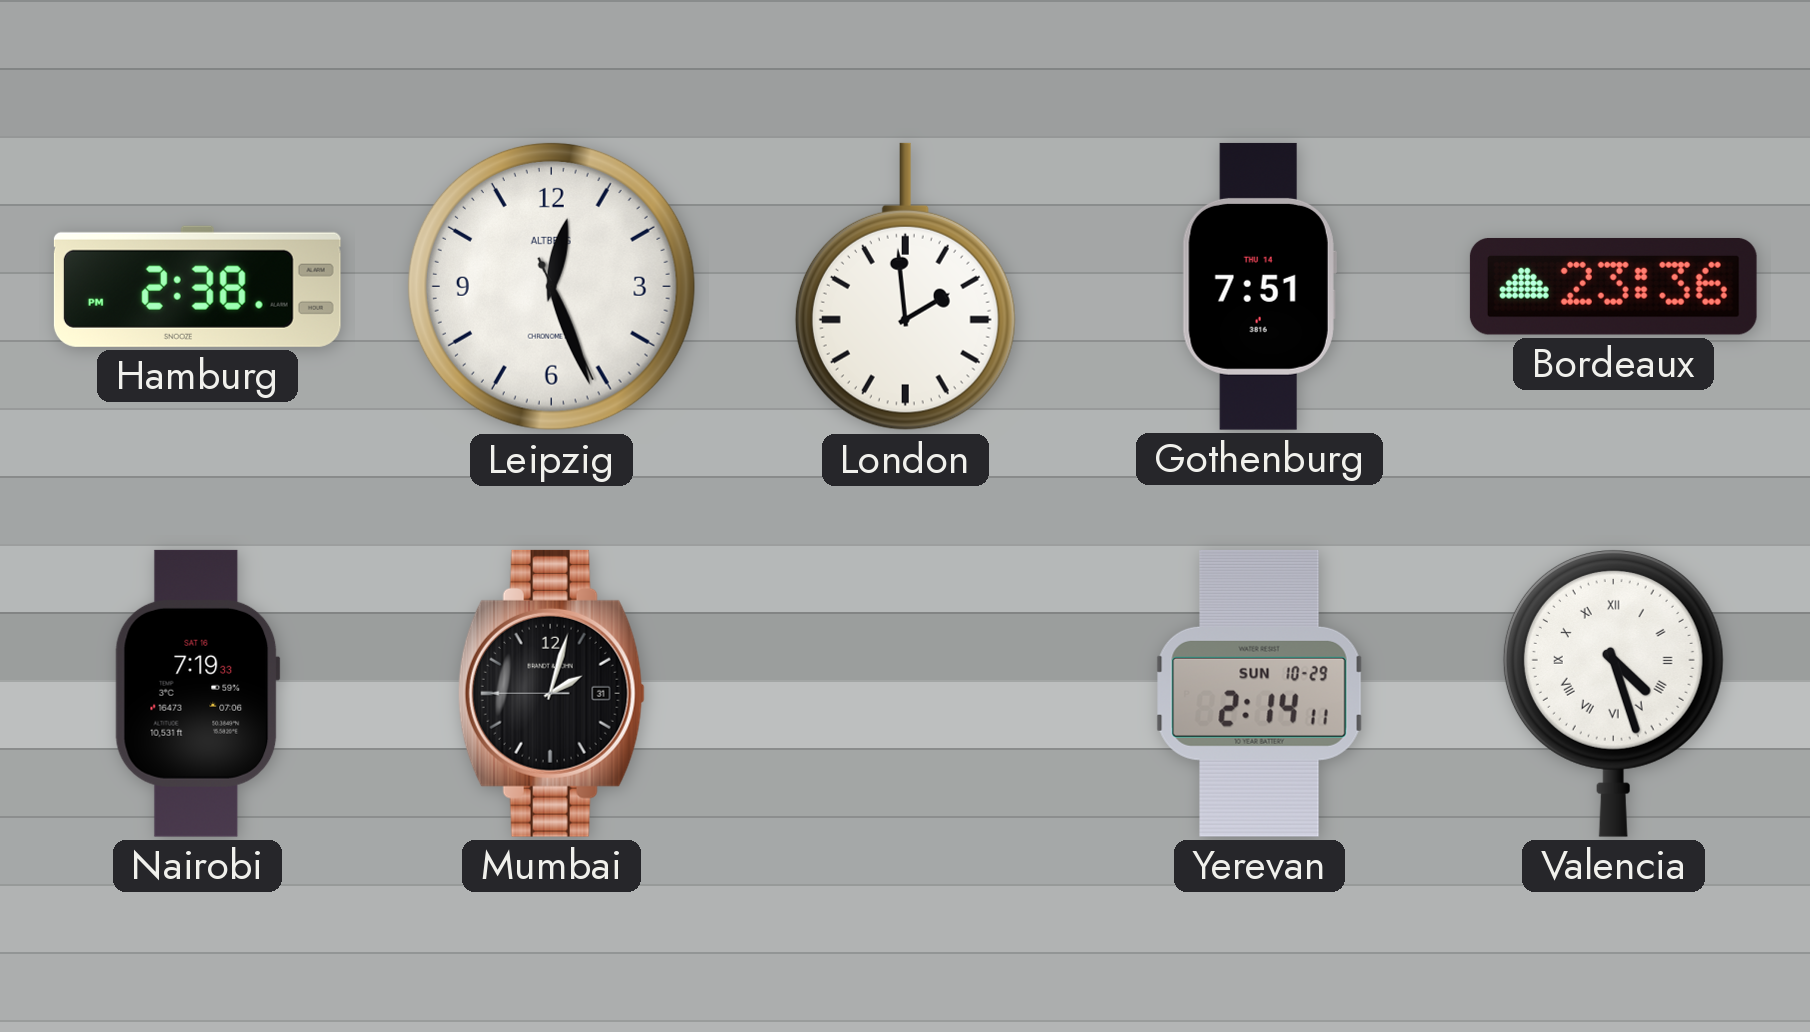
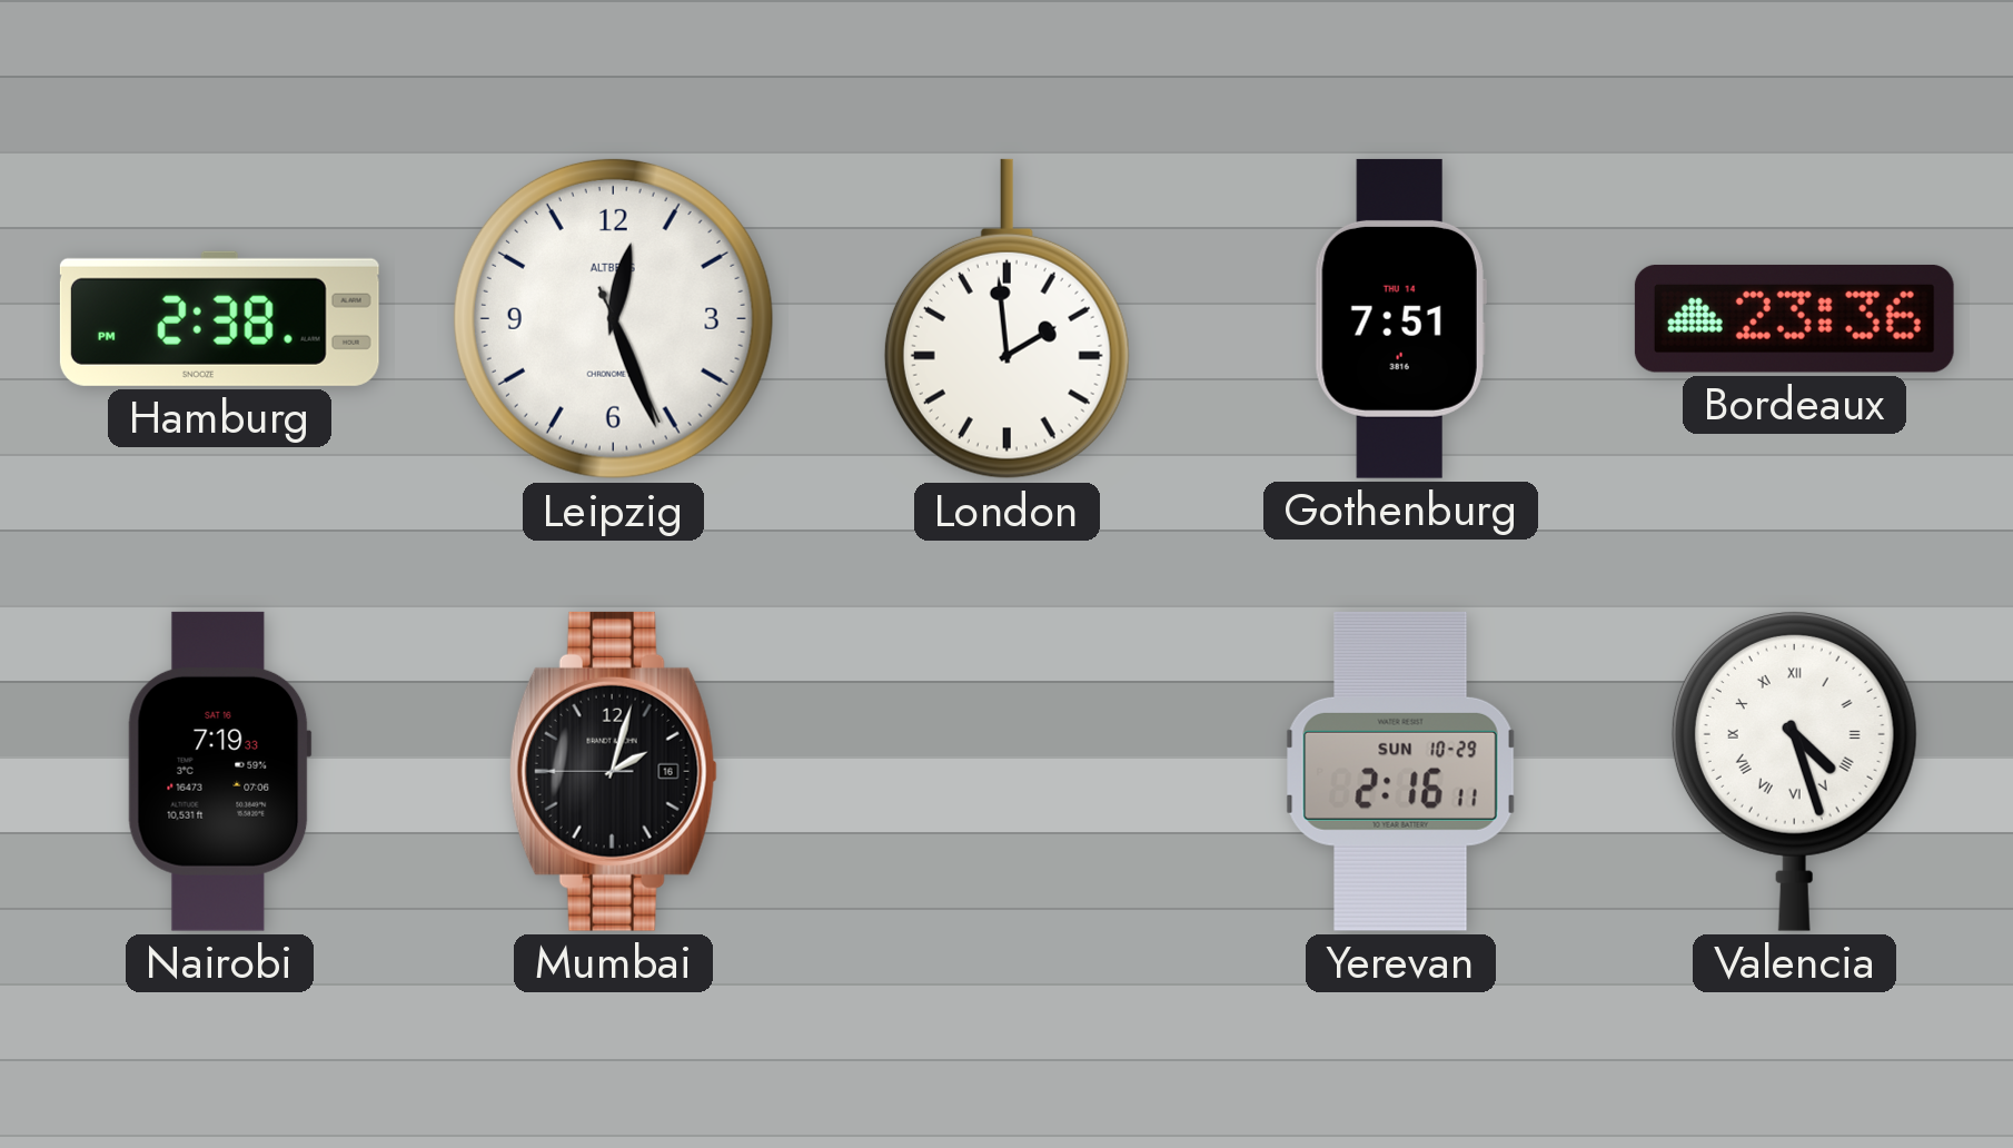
Mumbai date: 31 -> 16 (613, 771)
Yerevan: 2:14 -> 2:16 (1400, 771)
